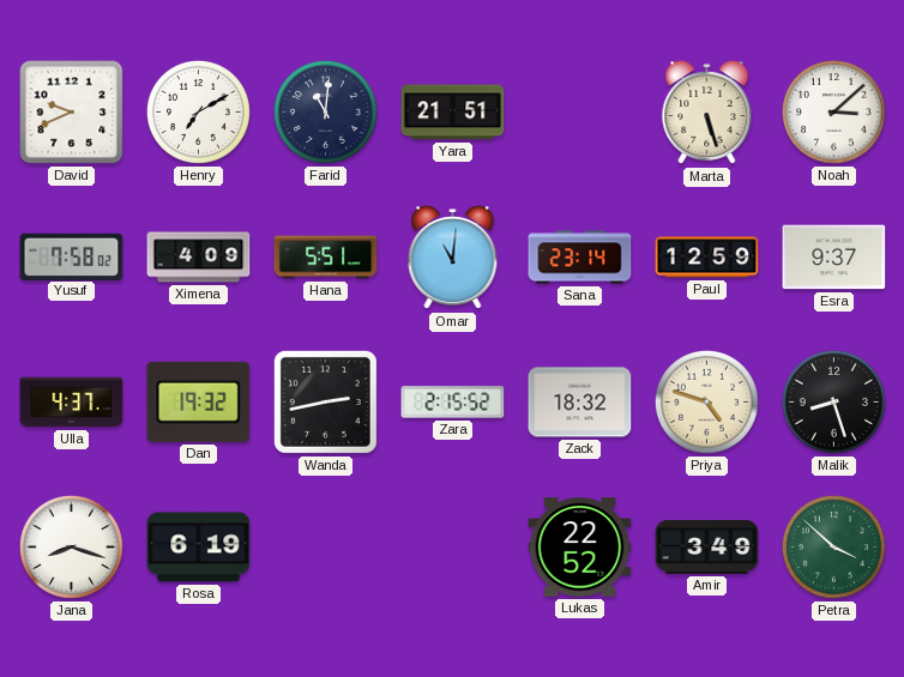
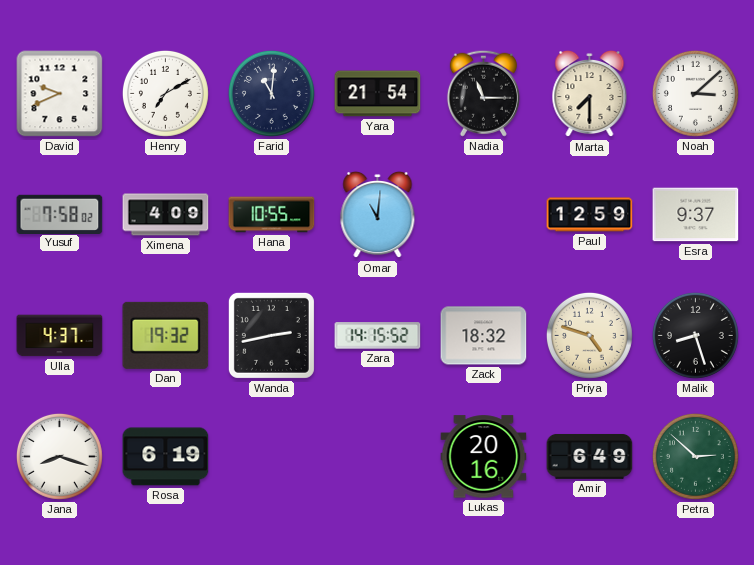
Yara: 21:51 -> 21:54 (378, 94)
Nadia: none -> 11:15 (483, 93)
Marta: 5:27 -> 7:30 (590, 94)
Hana: 5:51 -> 10:55 (272, 215)
Sana: 23:14 -> none (580, 258)
Zara: 2:15 -> 14:15 (378, 336)
Lukas: 22:52 -> 20:16 (484, 457)
Amir: 3:49 -> 6:49 (590, 456)
Petra: 3:52 -> 2:52 (695, 456)
